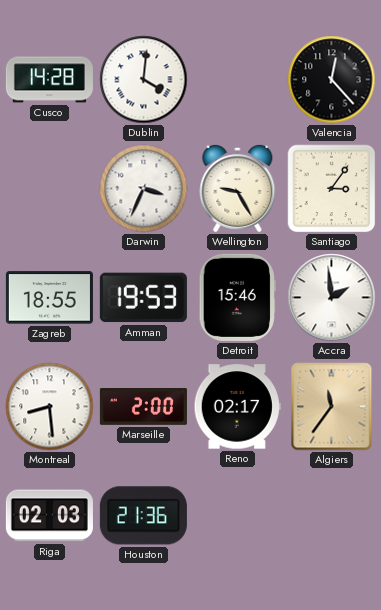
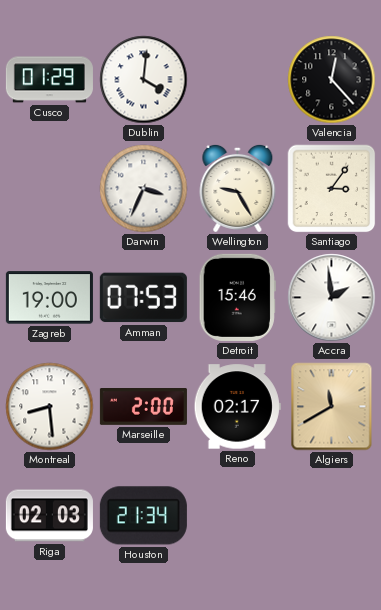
Cusco: 14:28 -> 01:29 (49, 80)
Zagreb: 18:55 -> 19:00 (49, 298)
Amman: 19:53 -> 07:53 (143, 298)
Algiers: 11:36 -> 11:40 (332, 407)
Houston: 21:36 -> 21:34 (143, 516)
